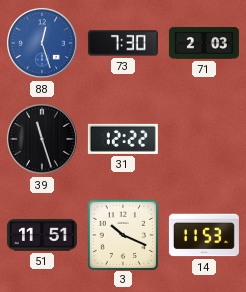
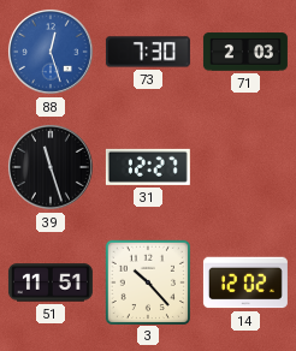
31: 12:22 -> 12:27 (148, 167)
3: 10:19 -> 10:23 (147, 281)
14: 11:53 -> 12:02 (245, 282)
